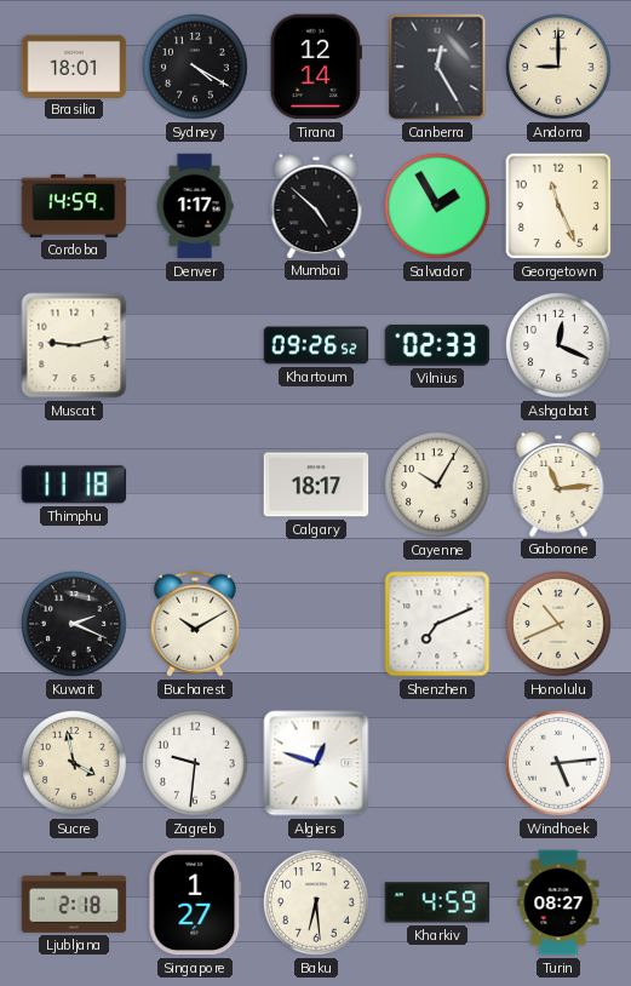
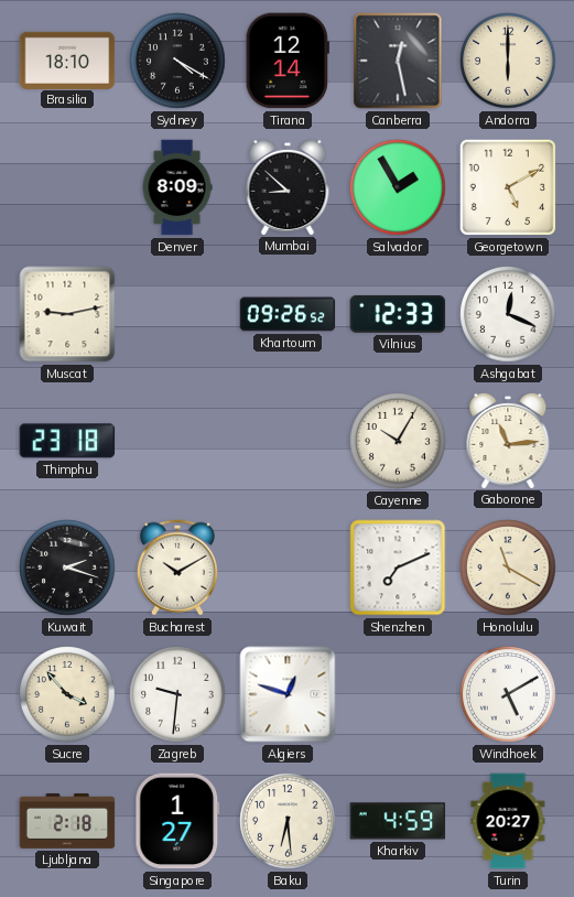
Brasilia: 18:01 -> 18:10 (67, 60)
Canberra: 12:25 -> 12:28 (398, 61)
Andorra: 9:00 -> 6:00 (508, 61)
Cordoba: 14:59 -> none (74, 206)
Denver: 1:17 -> 8:09 (177, 187)
Mumbai: 4:52 -> 8:52 (288, 186)
Georgetown: 11:26 -> 5:10 (508, 187)
Vilnius: 02:33 -> 12:33 (398, 314)
Thimphu: 11:18 -> 23:18 (67, 441)
Calgary: 18:17 -> none (316, 485)
Kuwait: 2:19 -> 2:18 (67, 568)
Honolulu: 10:41 -> 11:20 (508, 568)
Sucre: 3:58 -> 3:53 (67, 694)
Windhoek: 5:14 -> 5:10 (508, 694)
Turin: 08:27 -> 20:27 (508, 821)
